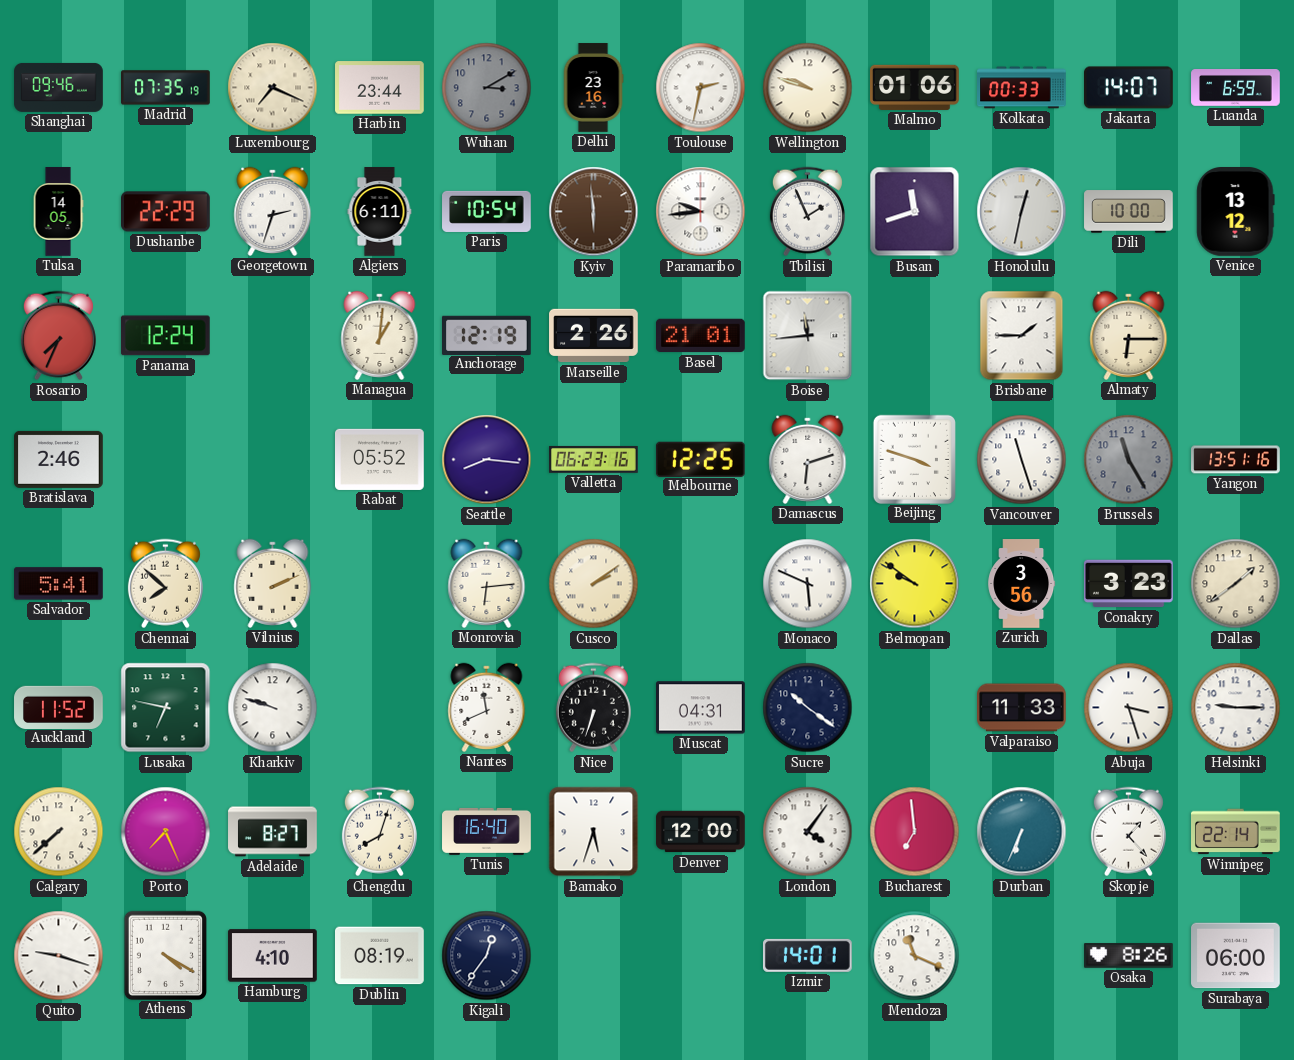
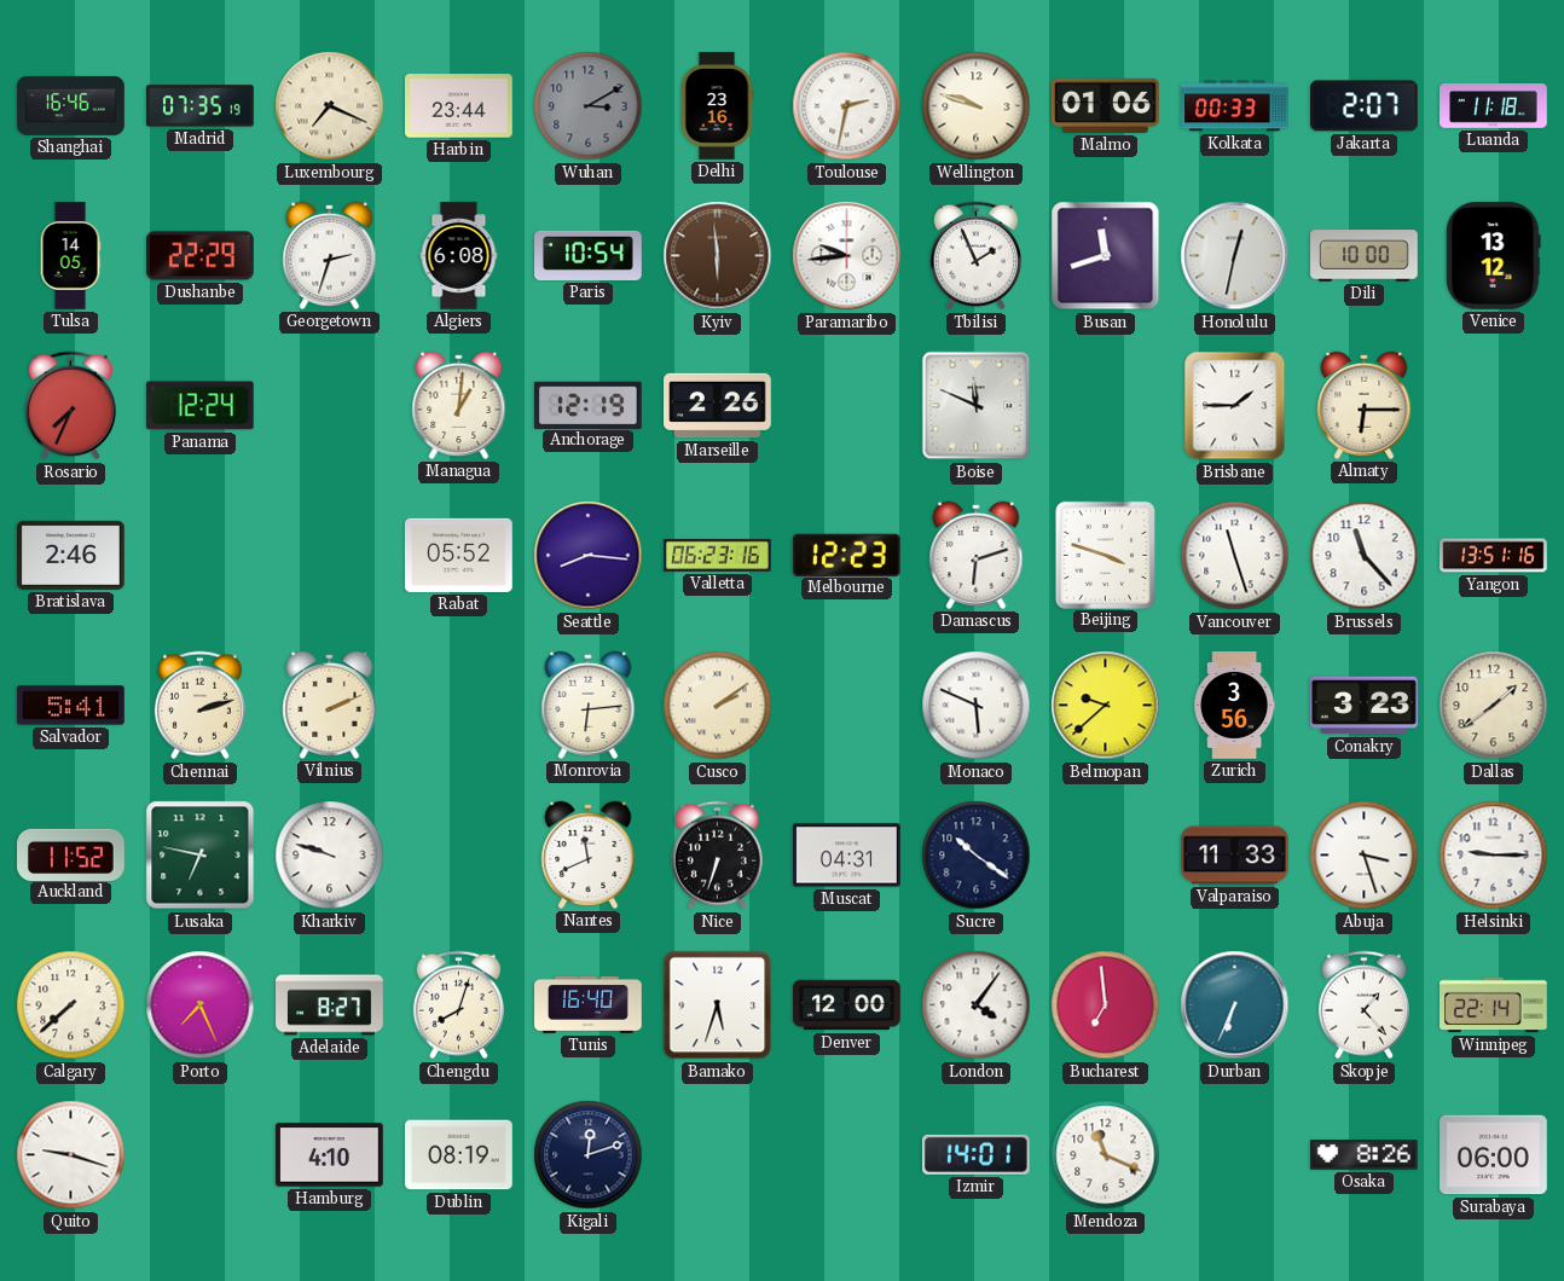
Shanghai: 09:46 -> 16:46 (71, 105)
Jakarta: 14:07 -> 2:07 (1365, 106)
Luanda: 6:59 -> 11:18 (1494, 106)
Algiers: 6:11 -> 6:08 (459, 256)
Basel: 21:01 -> none (701, 336)
Boise: 11:44 -> 11:49 (977, 406)
Melbourne: 12:25 -> 12:23 (846, 555)
Brussels: 11:25 -> 11:23 (1365, 556)
Brussels dial: grey -> white (1365, 556)
Chennai: 7:52 -> 2:12 (199, 706)
Belmopan: 9:51 -> 9:38 (1106, 706)
Athens: 4:20 -> none (165, 955)
Kigali: 12:36 -> 12:12 (589, 1155)
